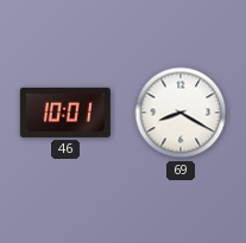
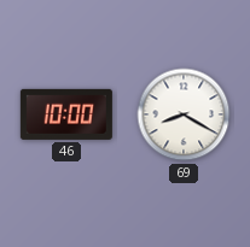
46: 10:01 -> 10:00 (66, 114)
